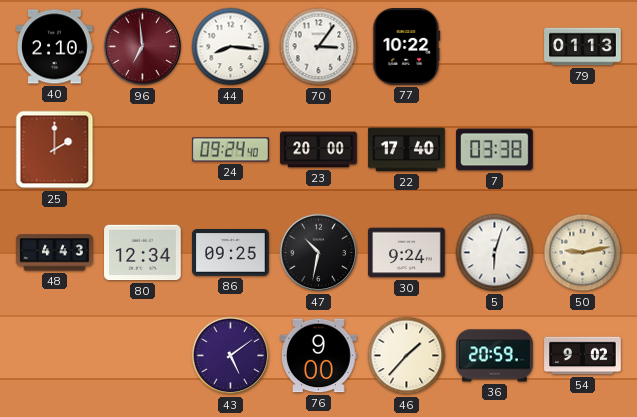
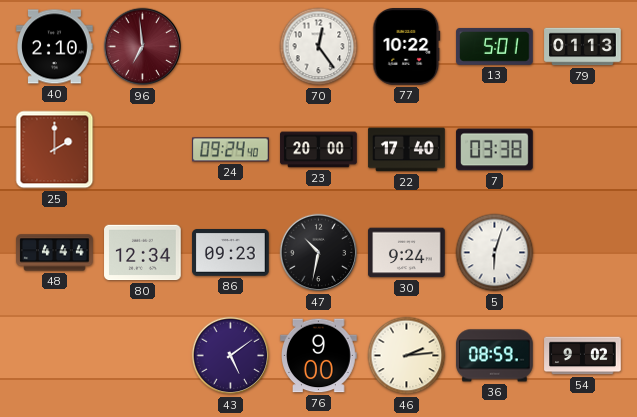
44: 8:16 -> none (231, 47)
70: 3:06 -> 12:24 (319, 47)
13: none -> 5:01 (495, 46)
48: 4:43 -> 4:44 (55, 253)
86: 09:25 -> 09:23 (231, 253)
50: 9:13 -> none (583, 253)
46: 1:37 -> 2:14 (407, 356)
36: 20:59 -> 08:59 (495, 356)
